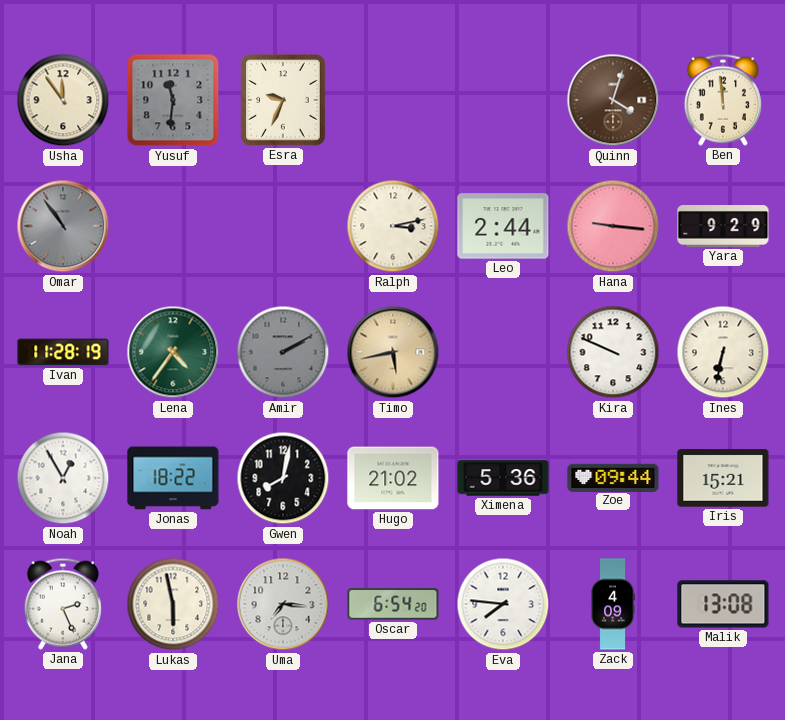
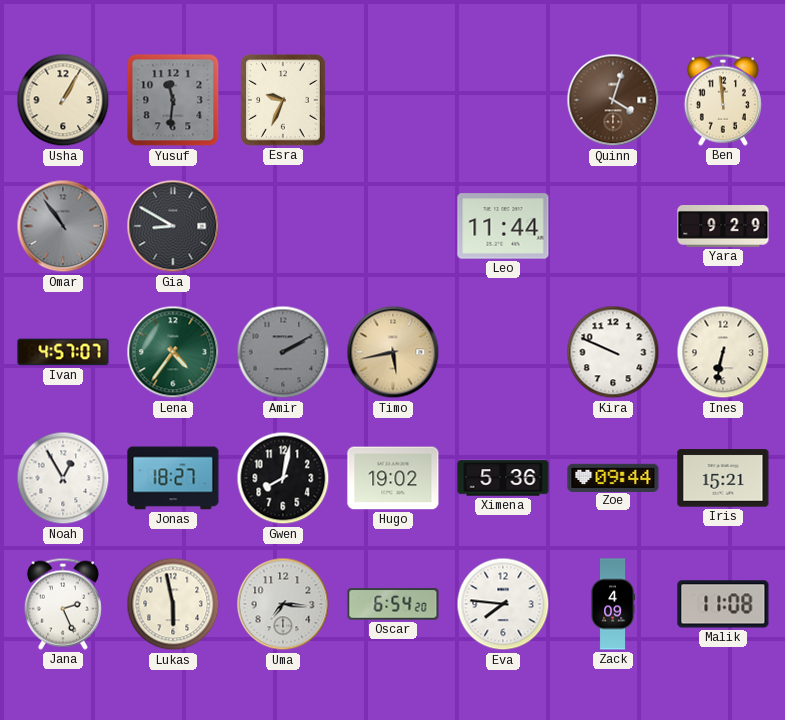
Usha: 11:54 -> 1:05 (63, 100)
Gia: none -> 8:50 (173, 226)
Ralph: 3:13 -> none (393, 226)
Leo: 2:44 -> 11:44 (503, 226)
Hana: 9:16 -> none (613, 226)
Ivan: 11:28 -> 4:57 (63, 352)
Jonas: 18:22 -> 18:27 (173, 478)
Hugo: 21:02 -> 19:02 (393, 478)
Malik: 13:08 -> 11:08 (723, 604)
